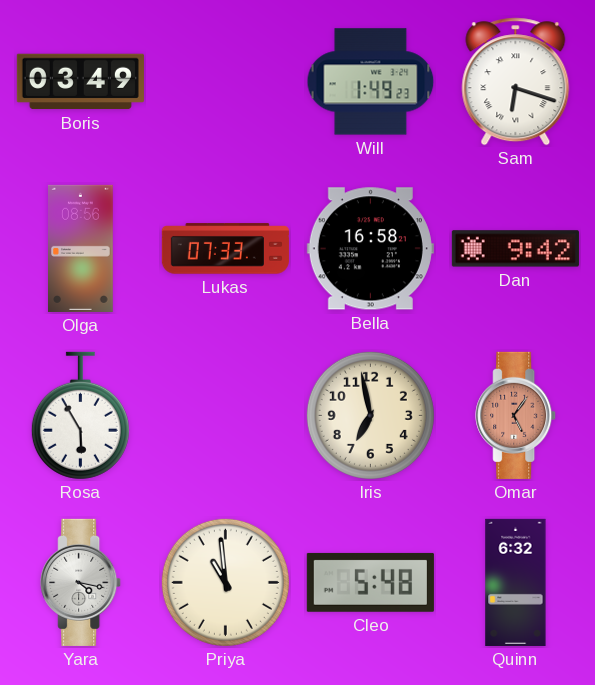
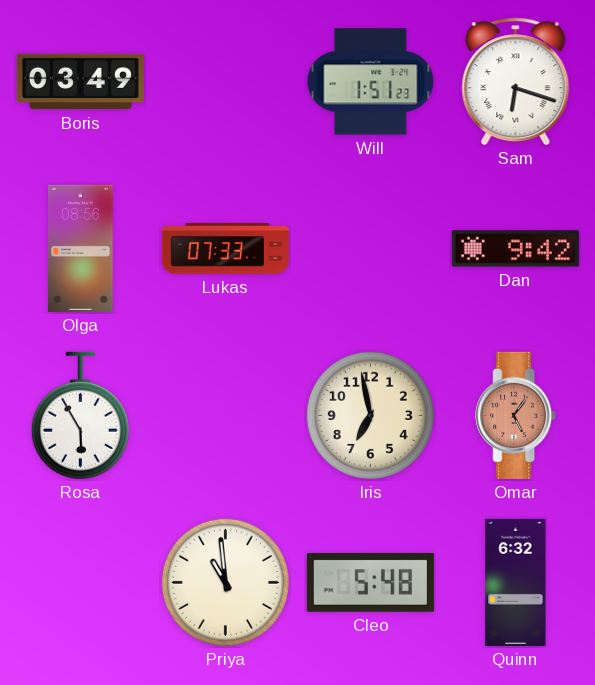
Will: 1:49 -> 1:51 (371, 82)
Bella: 16:58 -> none (370, 249)
Yara: 4:17 -> none (81, 582)
